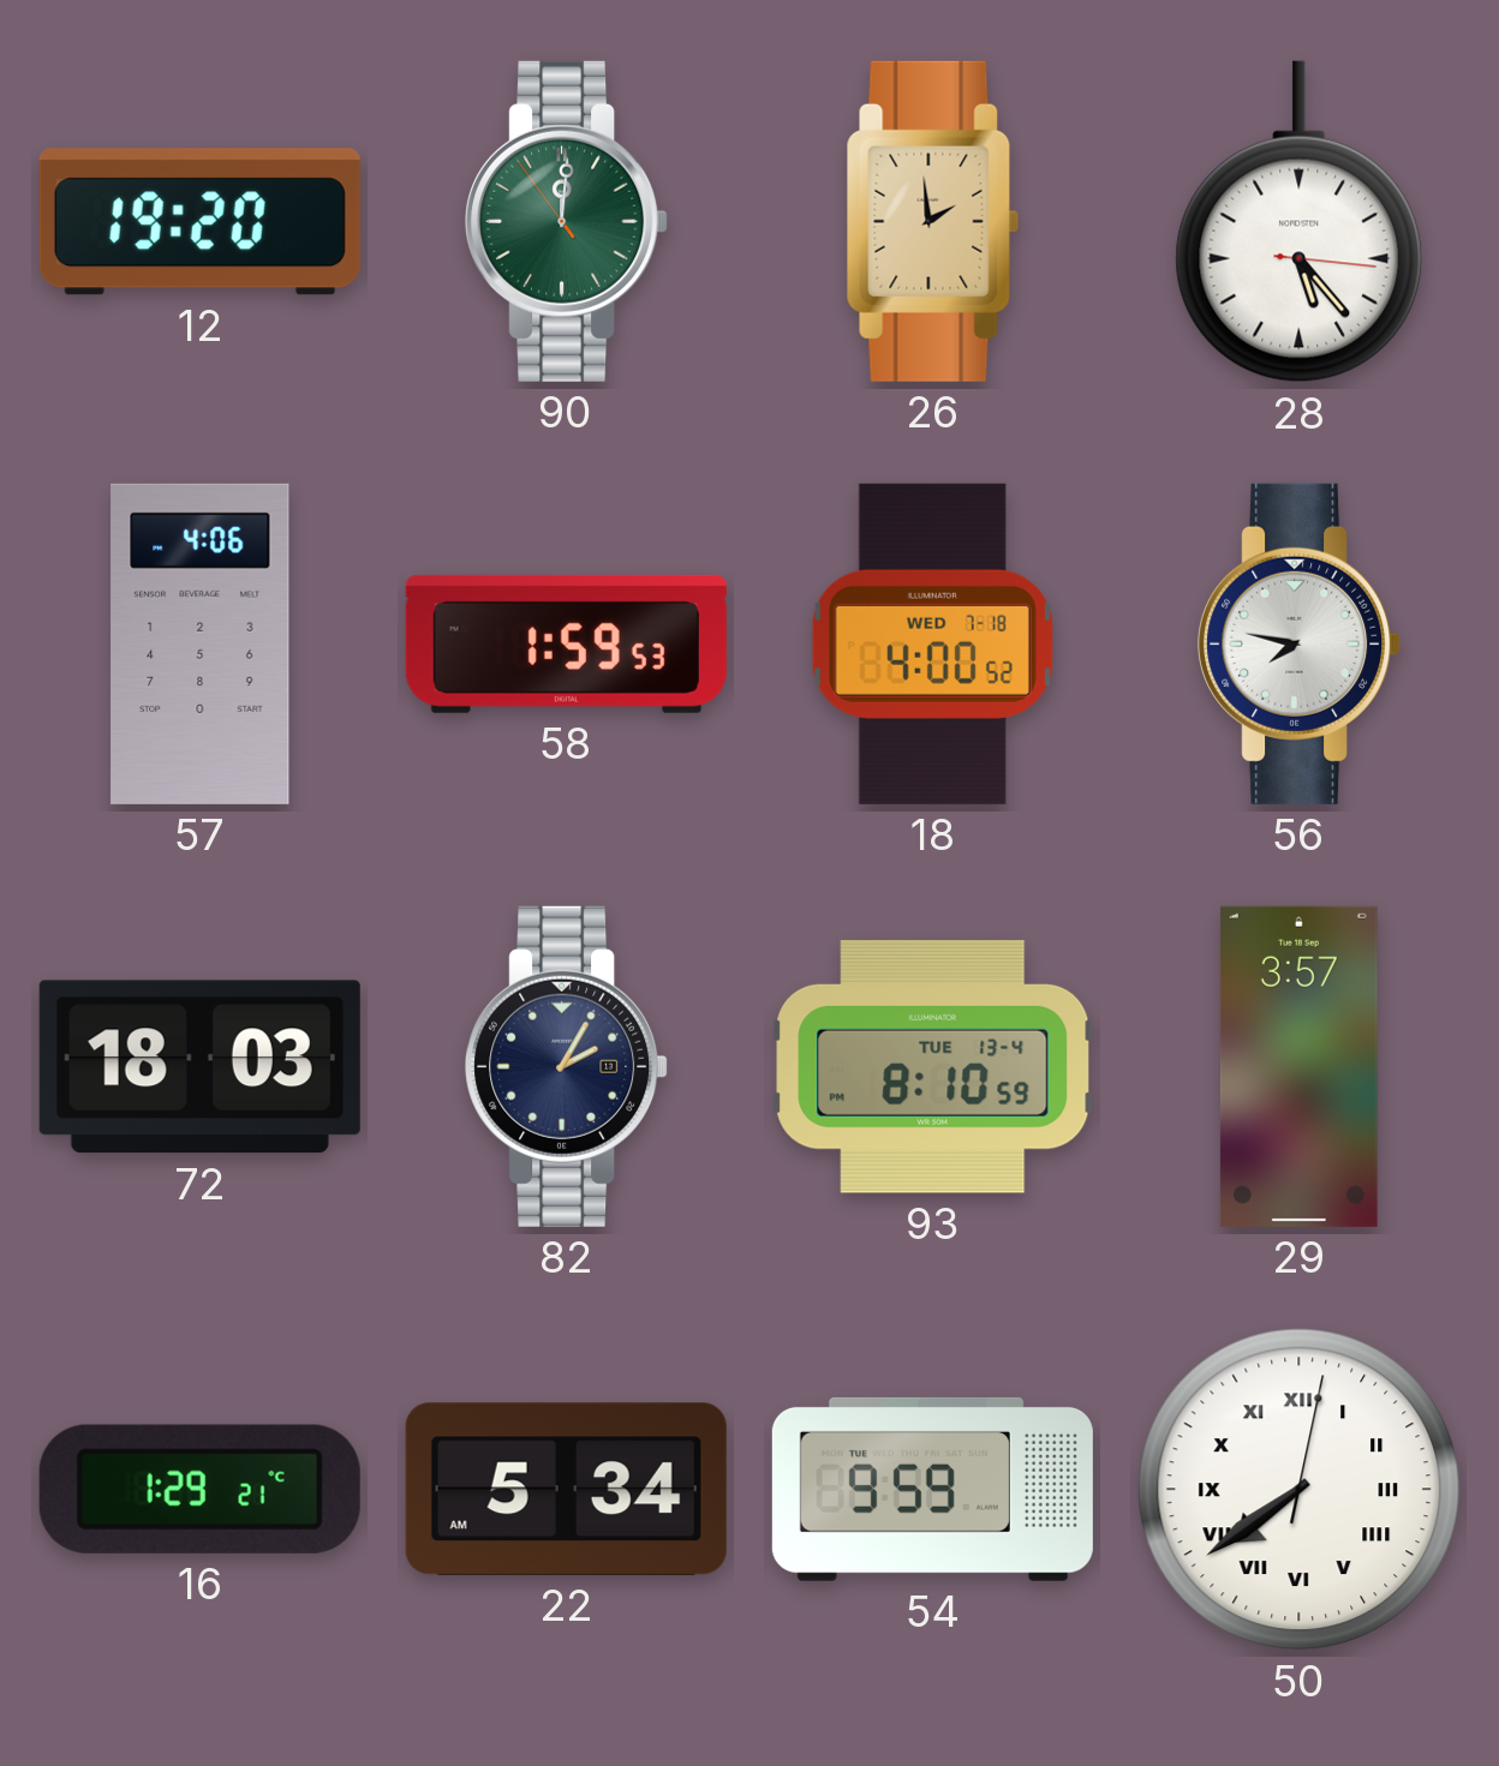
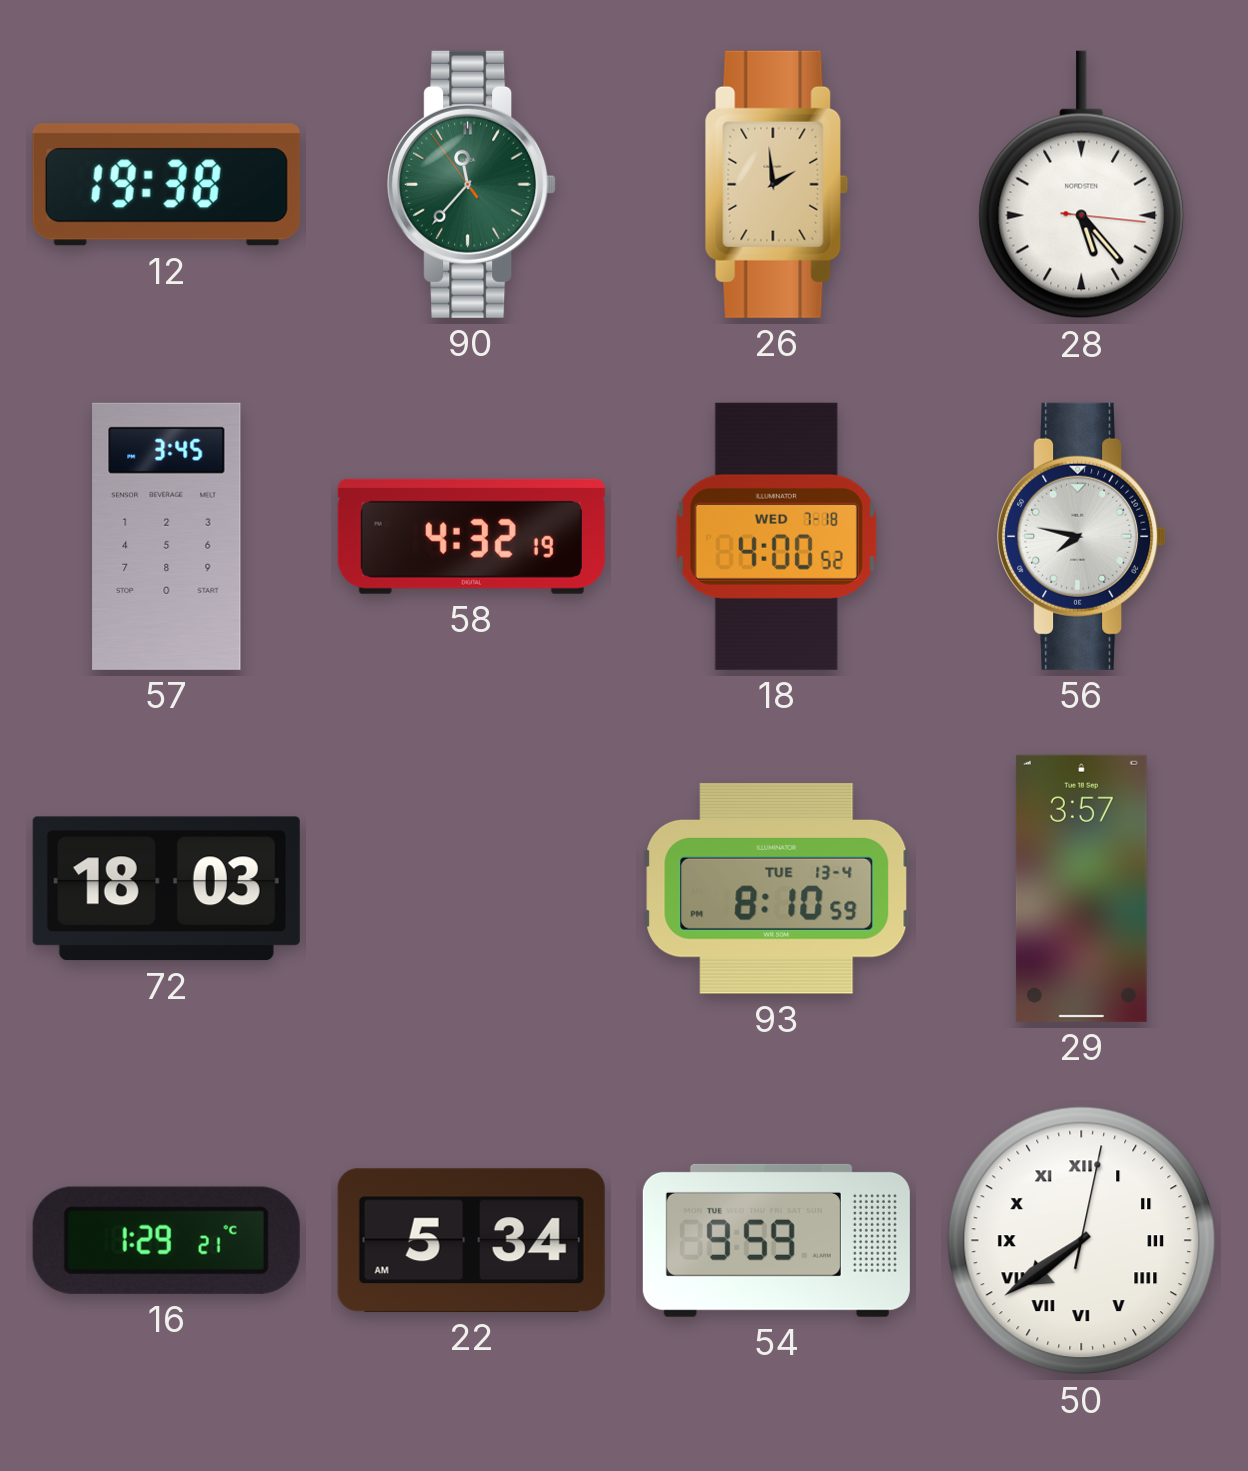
12: 19:20 -> 19:38 (166, 185)
90: 12:00 -> 11:36 (472, 184)
57: 4:06 -> 3:45 (167, 536)
58: 1:59 -> 4:32 (471, 536)
82: 2:05 -> none (567, 1066)
